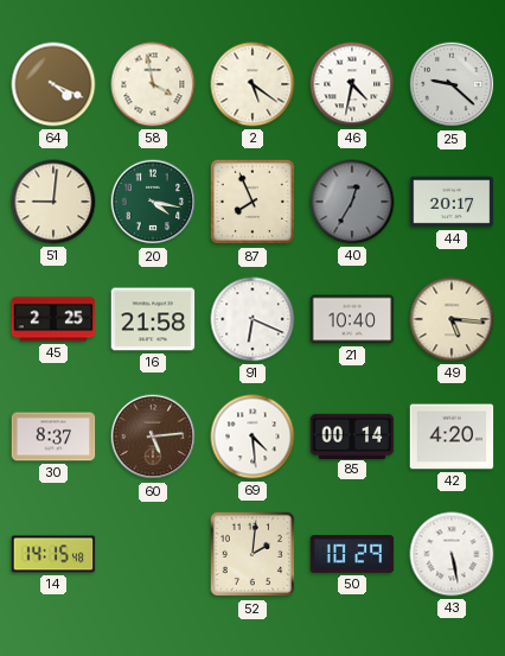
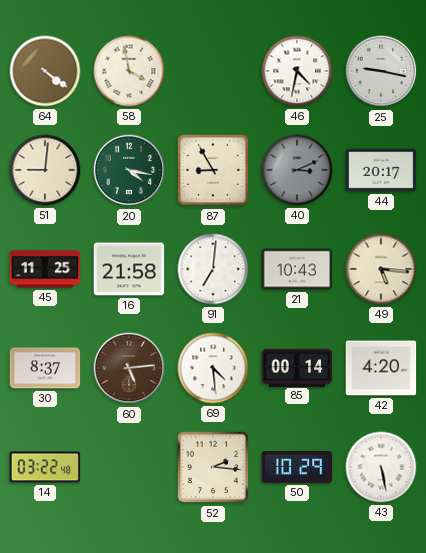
64: 4:19 -> 4:21 (45, 71)
2: 5:21 -> none (252, 84)
25: 9:22 -> 9:17 (381, 71)
87: 7:56 -> 8:55 (213, 170)
40: 12:35 -> 3:11 (297, 170)
45: 2:25 -> 11:25 (45, 269)
91: 6:19 -> 7:01 (213, 269)
21: 10:40 -> 10:43 (297, 269)
14: 14:15 -> 03:22 (45, 467)
52: 2:01 -> 2:16 (213, 467)
